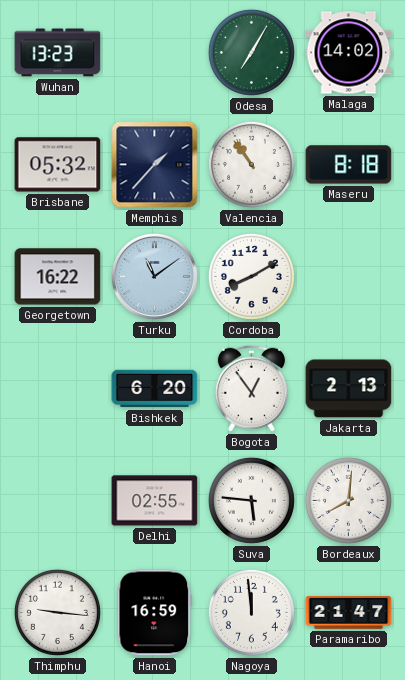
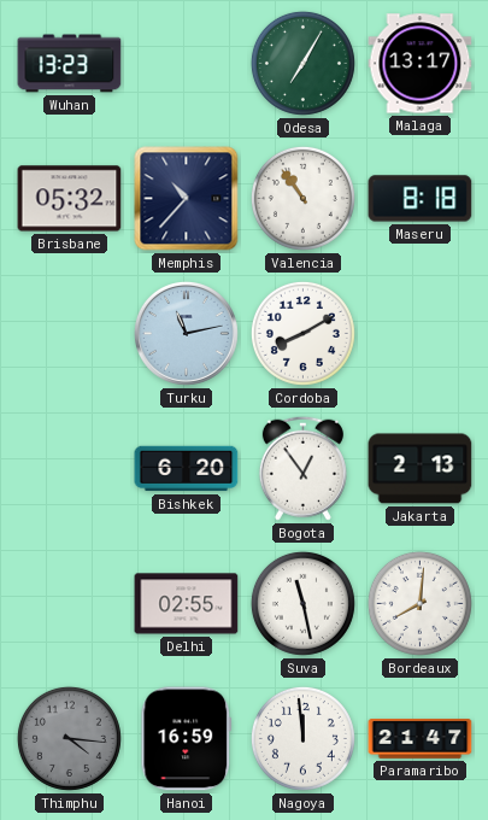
Malaga: 14:02 -> 13:17 (421, 64)
Memphis: 1:37 -> 10:37 (187, 199)
Georgetown: 16:22 -> none (58, 277)
Turku: 11:09 -> 11:13 (186, 333)
Suva: 5:46 -> 11:28 (302, 603)
Thimphu: 9:16 -> 4:16 (69, 738)
Thimphu dial: white -> grey (69, 738)
